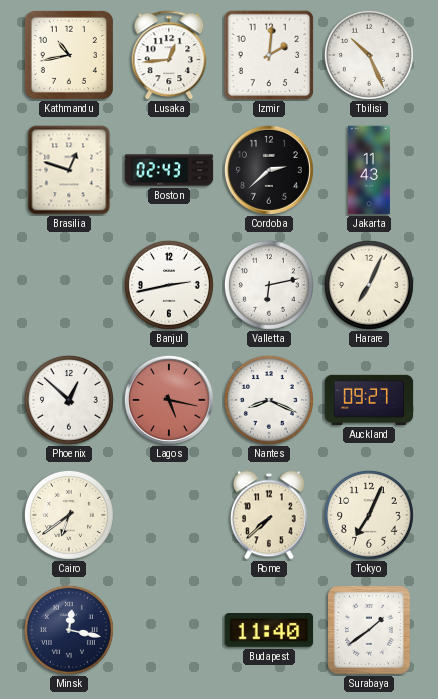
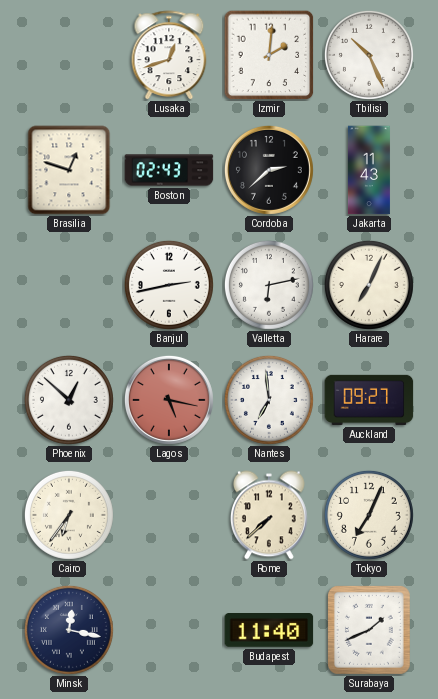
Kathmandu: 10:43 -> none (69, 55)
Lusaka: 12:44 -> 12:42 (169, 55)
Nantes: 8:19 -> 6:59 (269, 400)
Cairo: 6:39 -> 6:36 (69, 515)
Surabaya: 1:39 -> 1:41 (369, 631)
